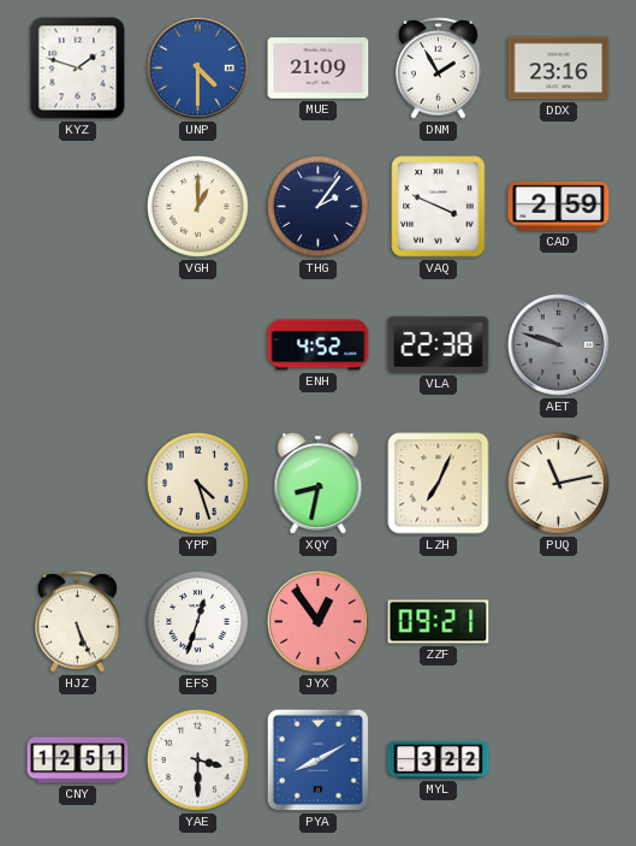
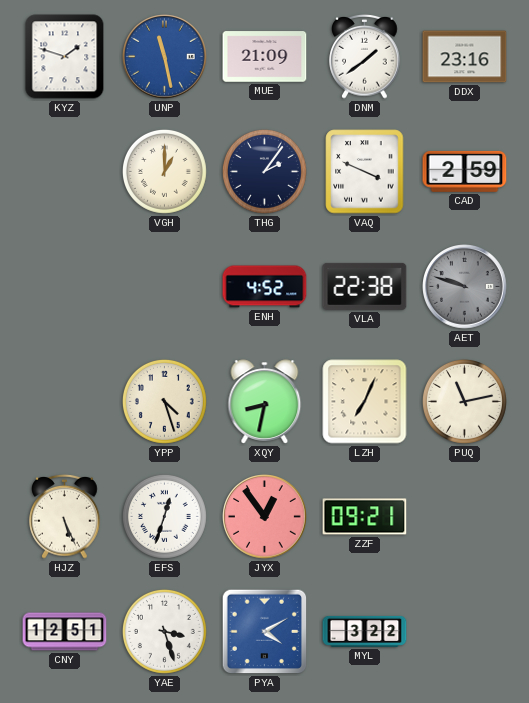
UNP: 4:30 -> 11:28 (165, 57)
DNM: 1:55 -> 1:39 (365, 56)
YAE: 3:30 -> 3:27 (164, 631)
PYA: 8:10 -> 4:10 (265, 632)
